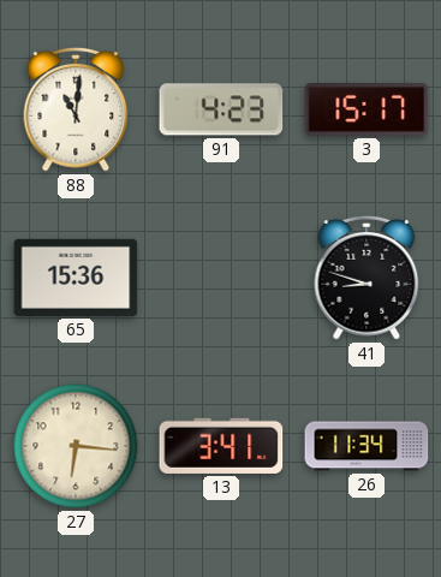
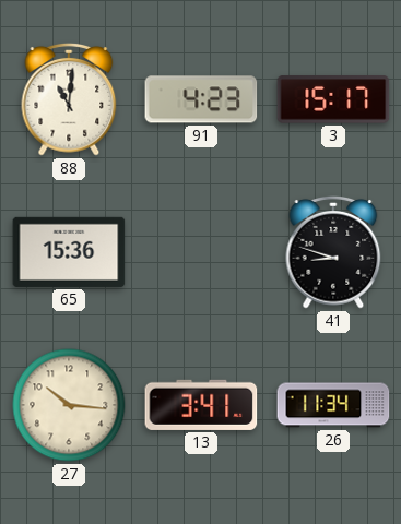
27: 6:16 -> 10:16 (69, 405)
